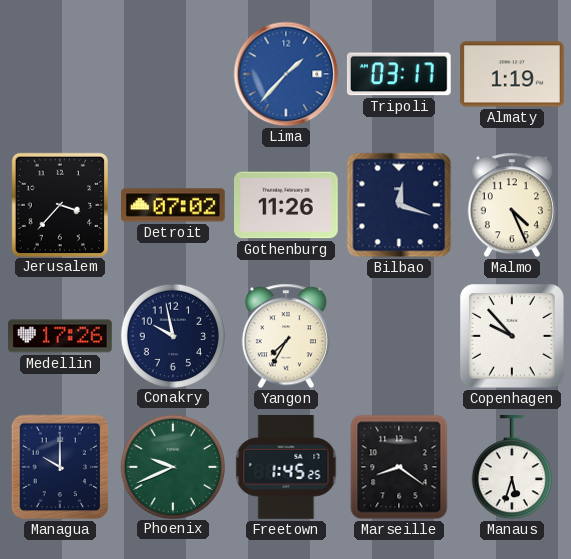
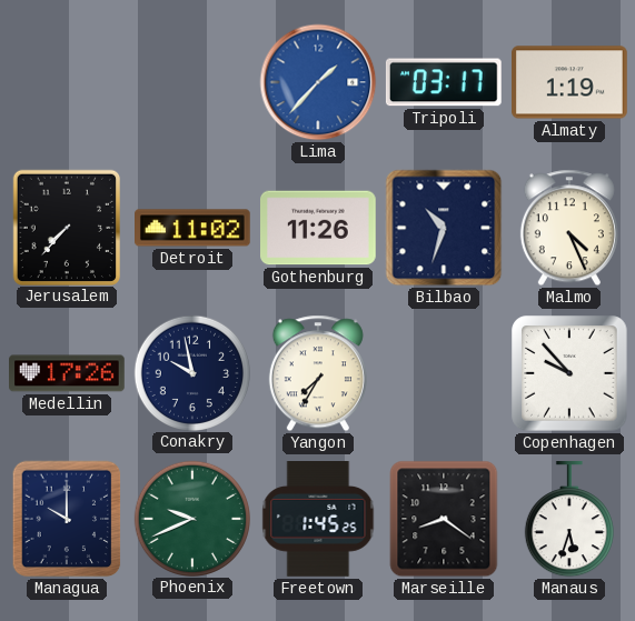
Jerusalem: 3:37 -> 7:37 (66, 227)
Detroit: 07:02 -> 11:02 (194, 228)
Bilbao: 12:18 -> 10:33 (444, 228)
